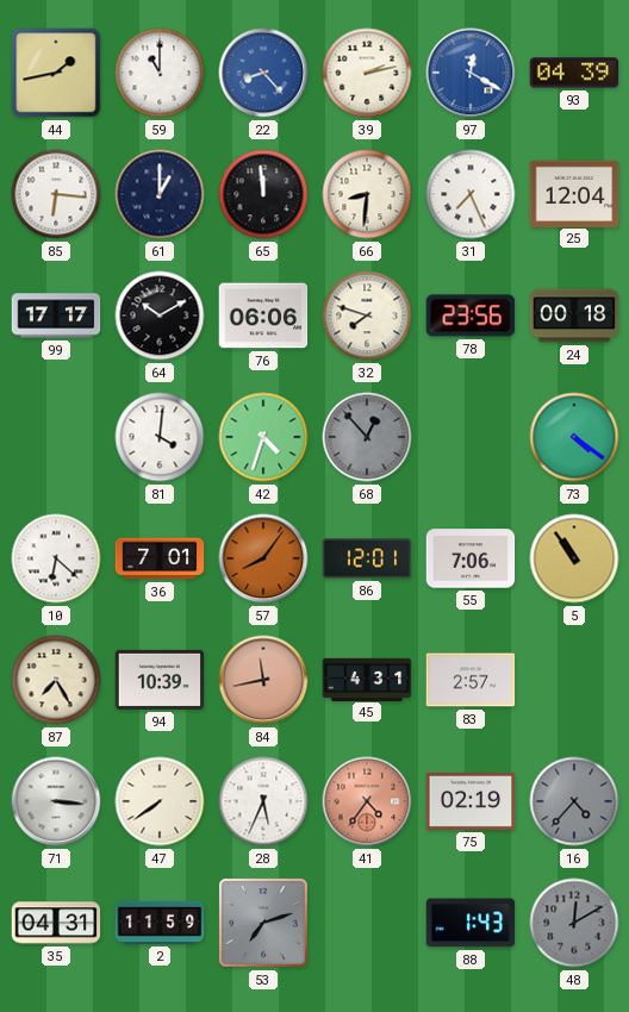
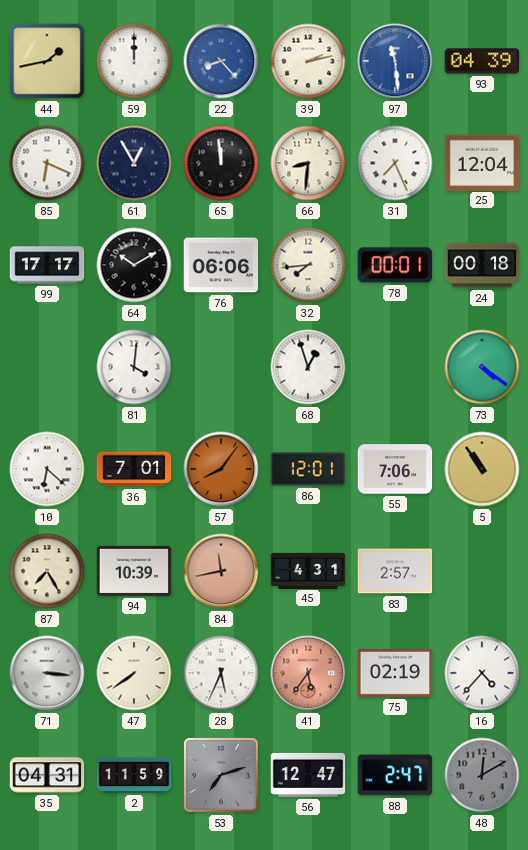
59: 11:00 -> 12:00 (134, 61)
97: 12:20 -> 11:29 (395, 61)
85: 6:16 -> 6:19 (47, 163)
61: 1:00 -> 12:55 (134, 163)
32: 7:48 -> 7:44 (308, 265)
78: 23:56 -> 00:01 (395, 265)
42: 4:33 -> none (263, 437)
68: 12:53 -> 12:57 (308, 367)
68 dial: grey -> white (308, 367)
41: 4:36 -> 5:36 (308, 673)
16 dial: grey -> white (482, 673)
56: none -> 12:47 (308, 775)
88: 1:43 -> 2:47 (395, 775)
